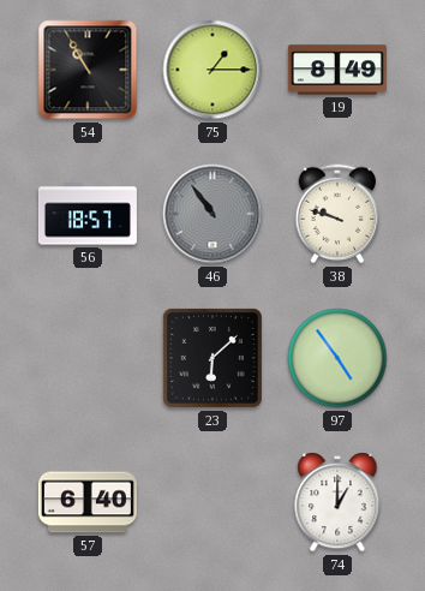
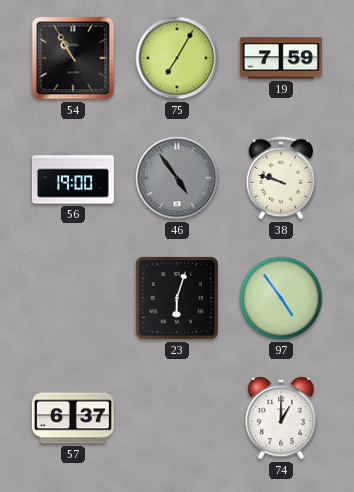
75: 1:15 -> 7:05 (177, 58)
19: 8:49 -> 7:59 (281, 58)
56: 18:57 -> 19:00 (73, 178)
46: 10:54 -> 4:54 (177, 178)
23: 6:08 -> 6:03 (177, 298)
57: 6:40 -> 6:37 (73, 418)
